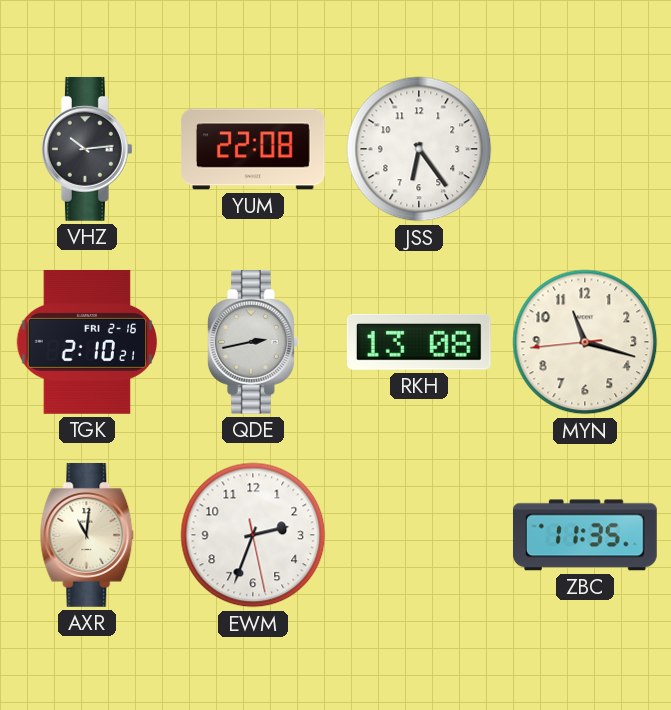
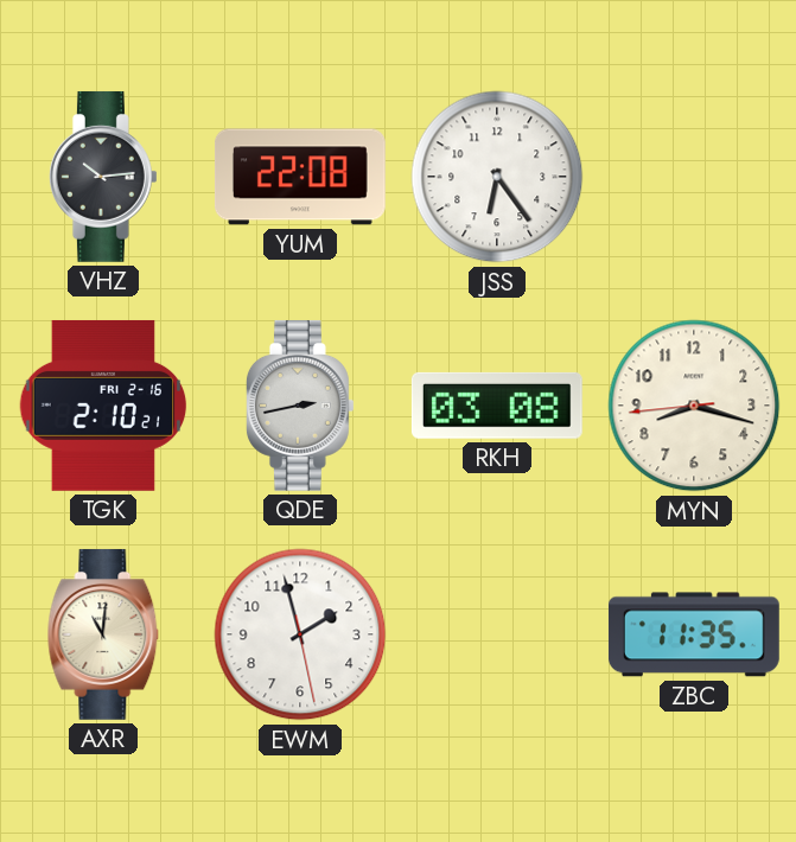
RKH: 13:08 -> 03:08 (497, 406)
MYN: 11:17 -> 8:17 (694, 406)
EWM: 2:33 -> 1:57 (300, 634)
